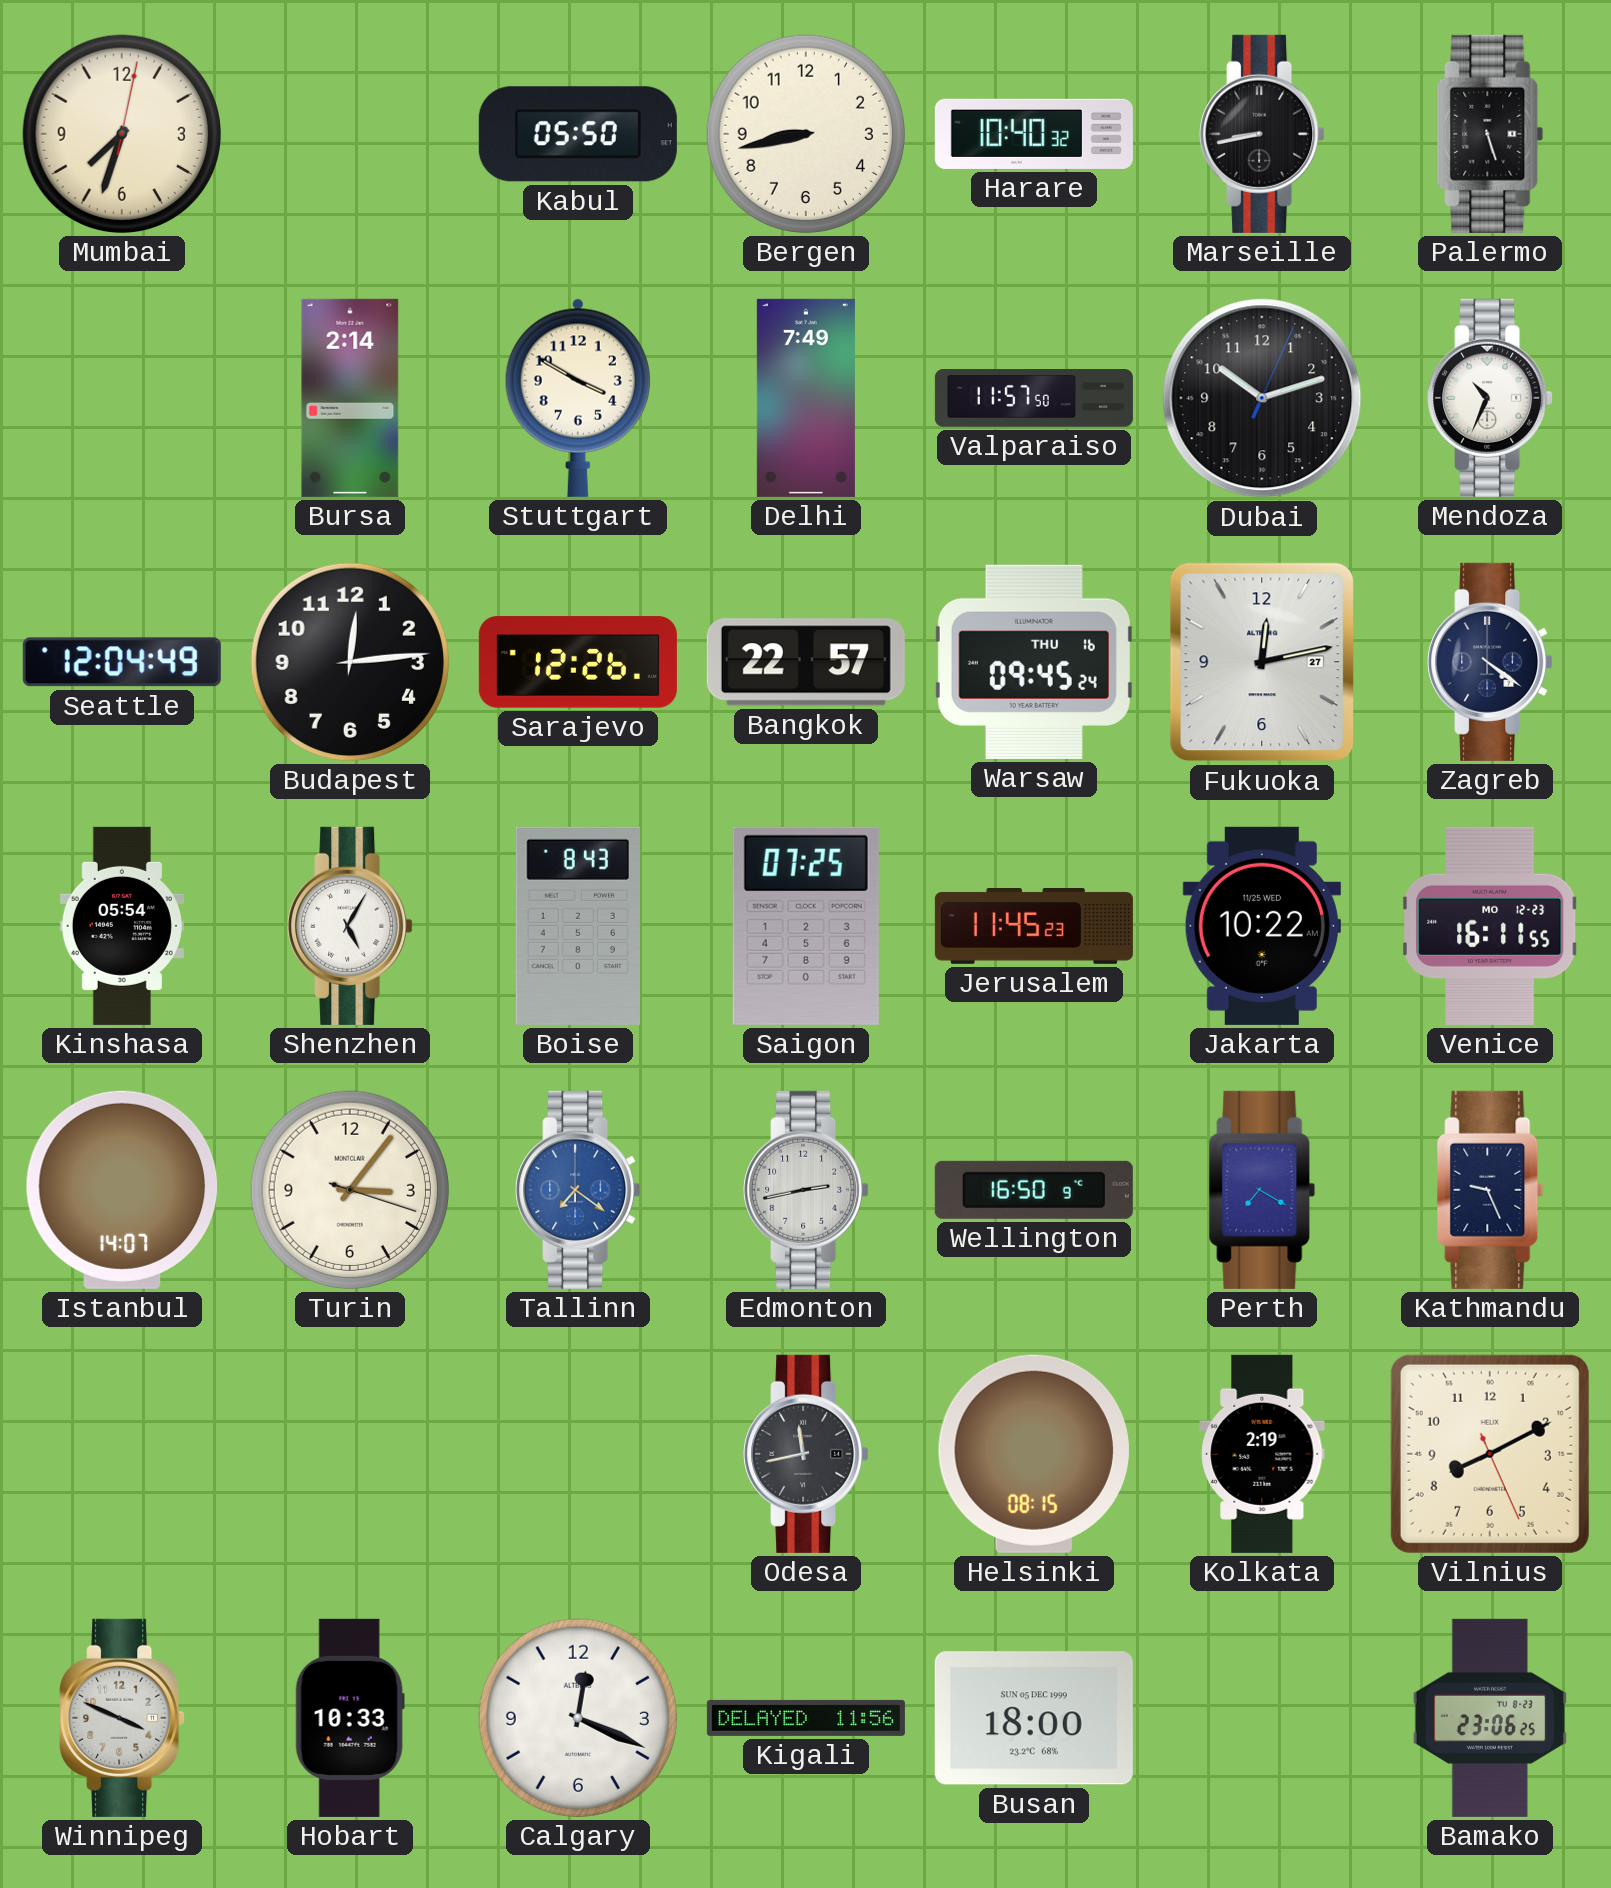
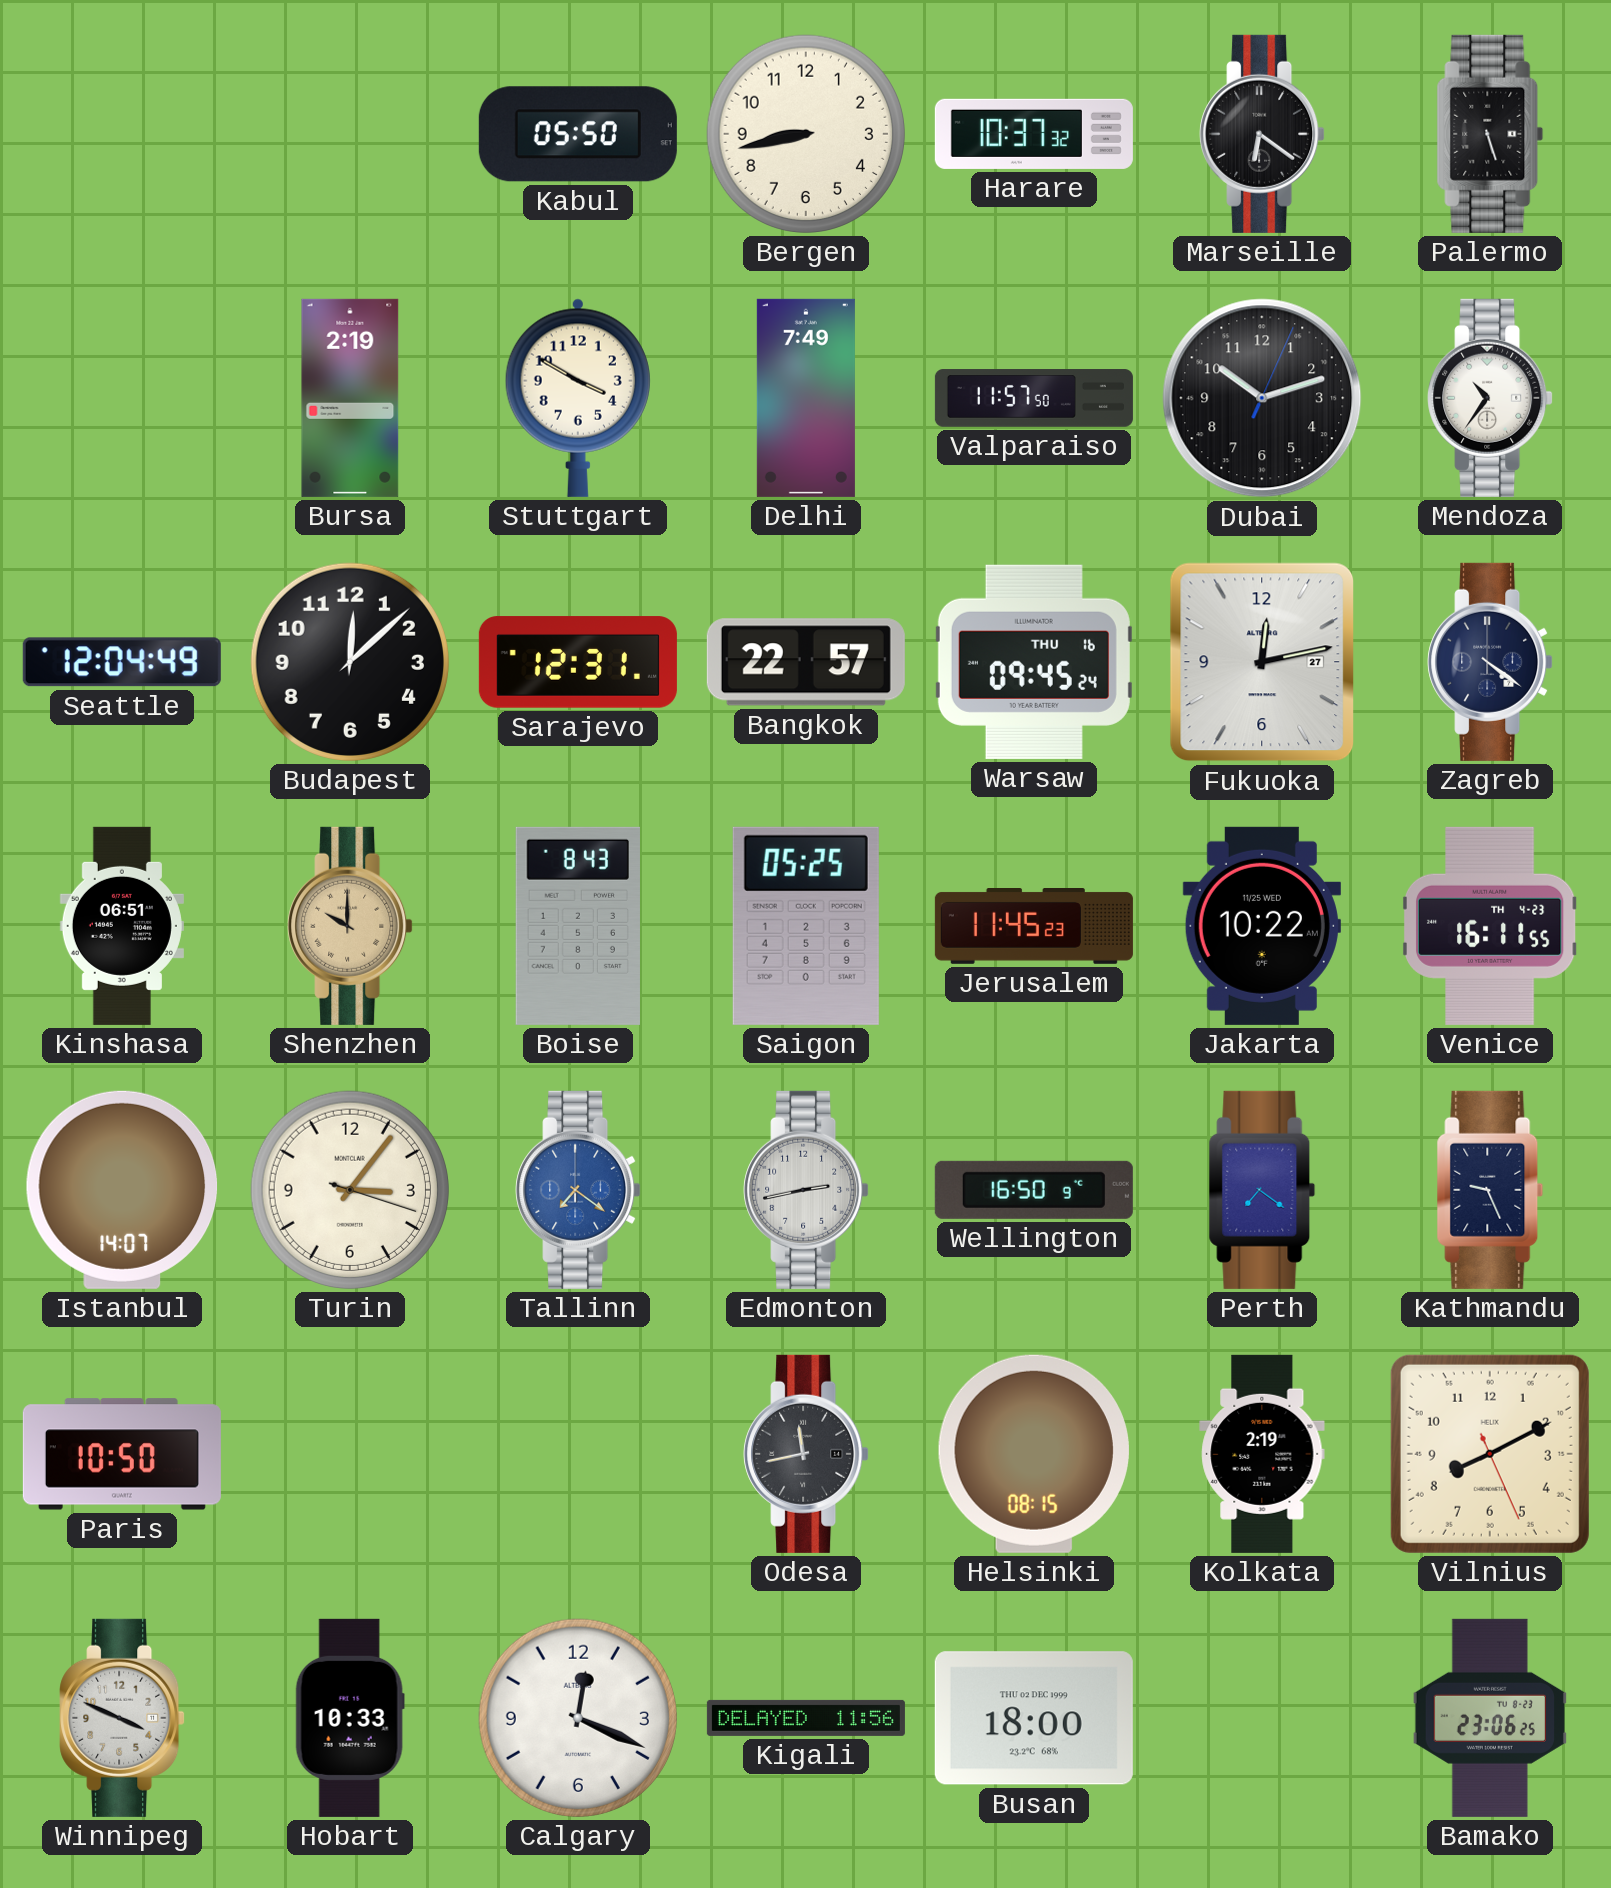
Mumbai: 7:33 -> none (122, 134)
Harare: 10:40 -> 10:37 (1034, 134)
Marseille: 8:43 -> 6:21 (1262, 134)
Bursa: 2:14 -> 2:19 (350, 398)
Mendoza: 10:34 -> 10:36 (1490, 398)
Budapest: 12:14 -> 12:08 (350, 662)
Sarajevo: 12:26 -> 12:31 (578, 662)
Kinshasa: 05:54 -> 06:51 (122, 926)
Shenzhen: 5:05 -> 10:00 (350, 926)
Shenzhen dial: white -> champagne (350, 926)
Saigon: 07:25 -> 05:25 (806, 926)
Venice date: MO 12-23 -> TH 4-23 (1490, 926)
Perth: 7:20 -> 7:21 (1262, 1190)
Paris: none -> 10:50 (122, 1454)
Busan date: SUN 05 DEC 1999 -> THU 02 DEC 1999 (1034, 1718)
